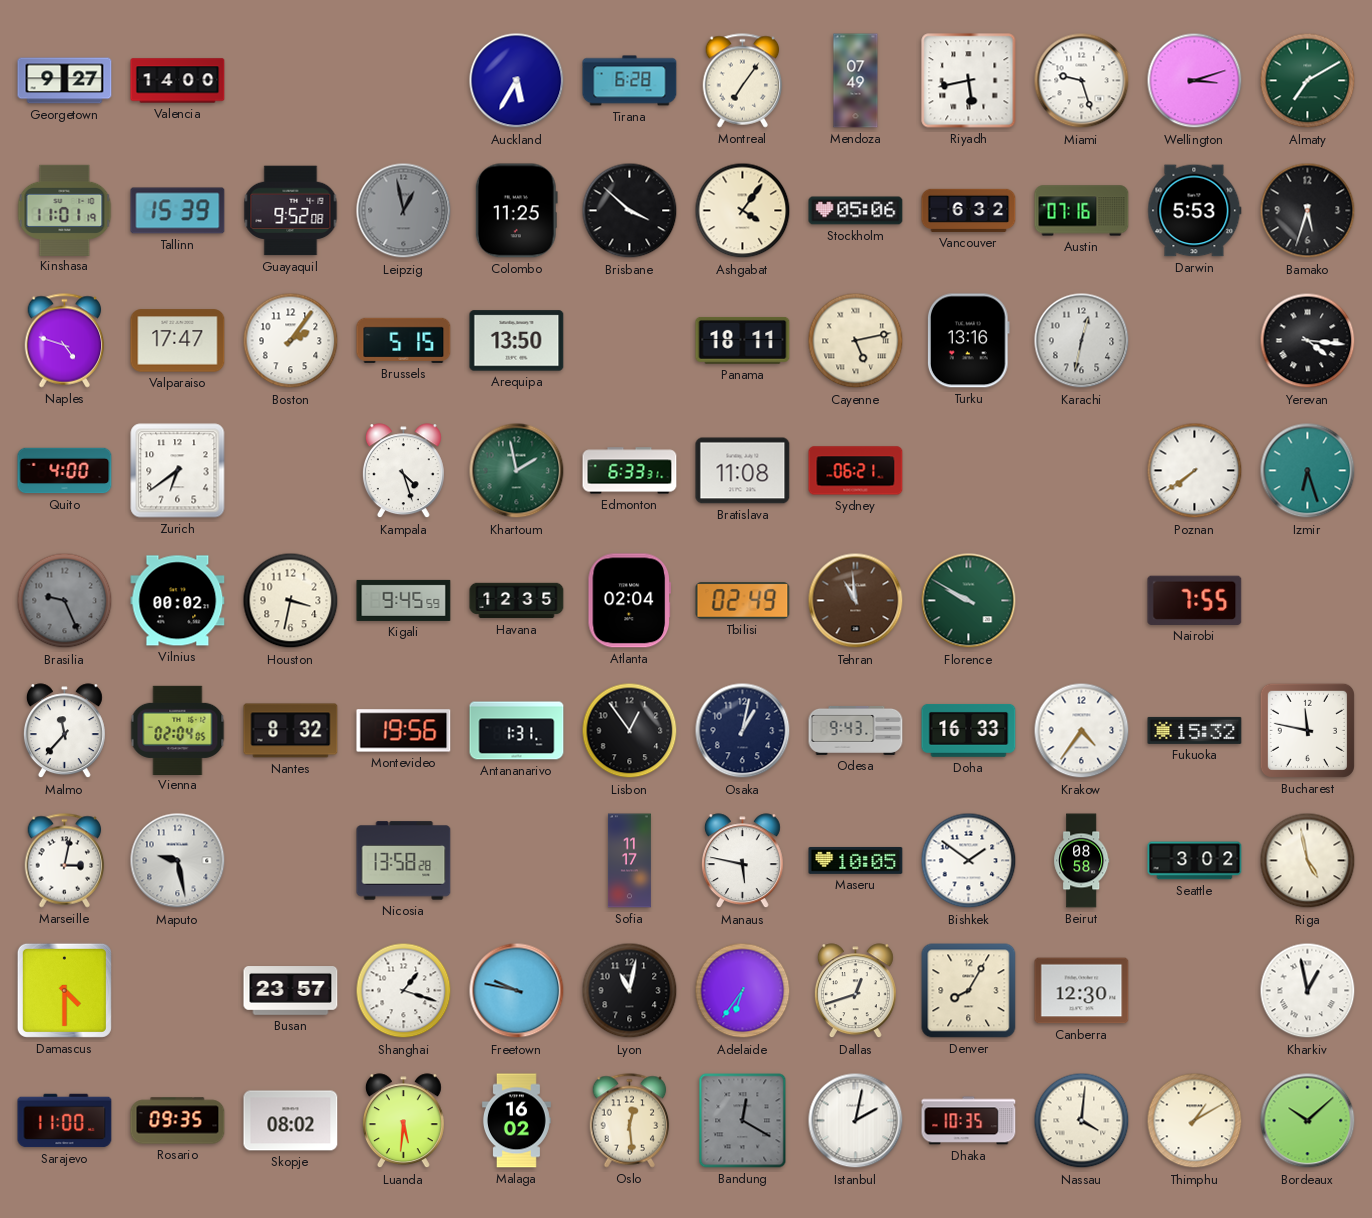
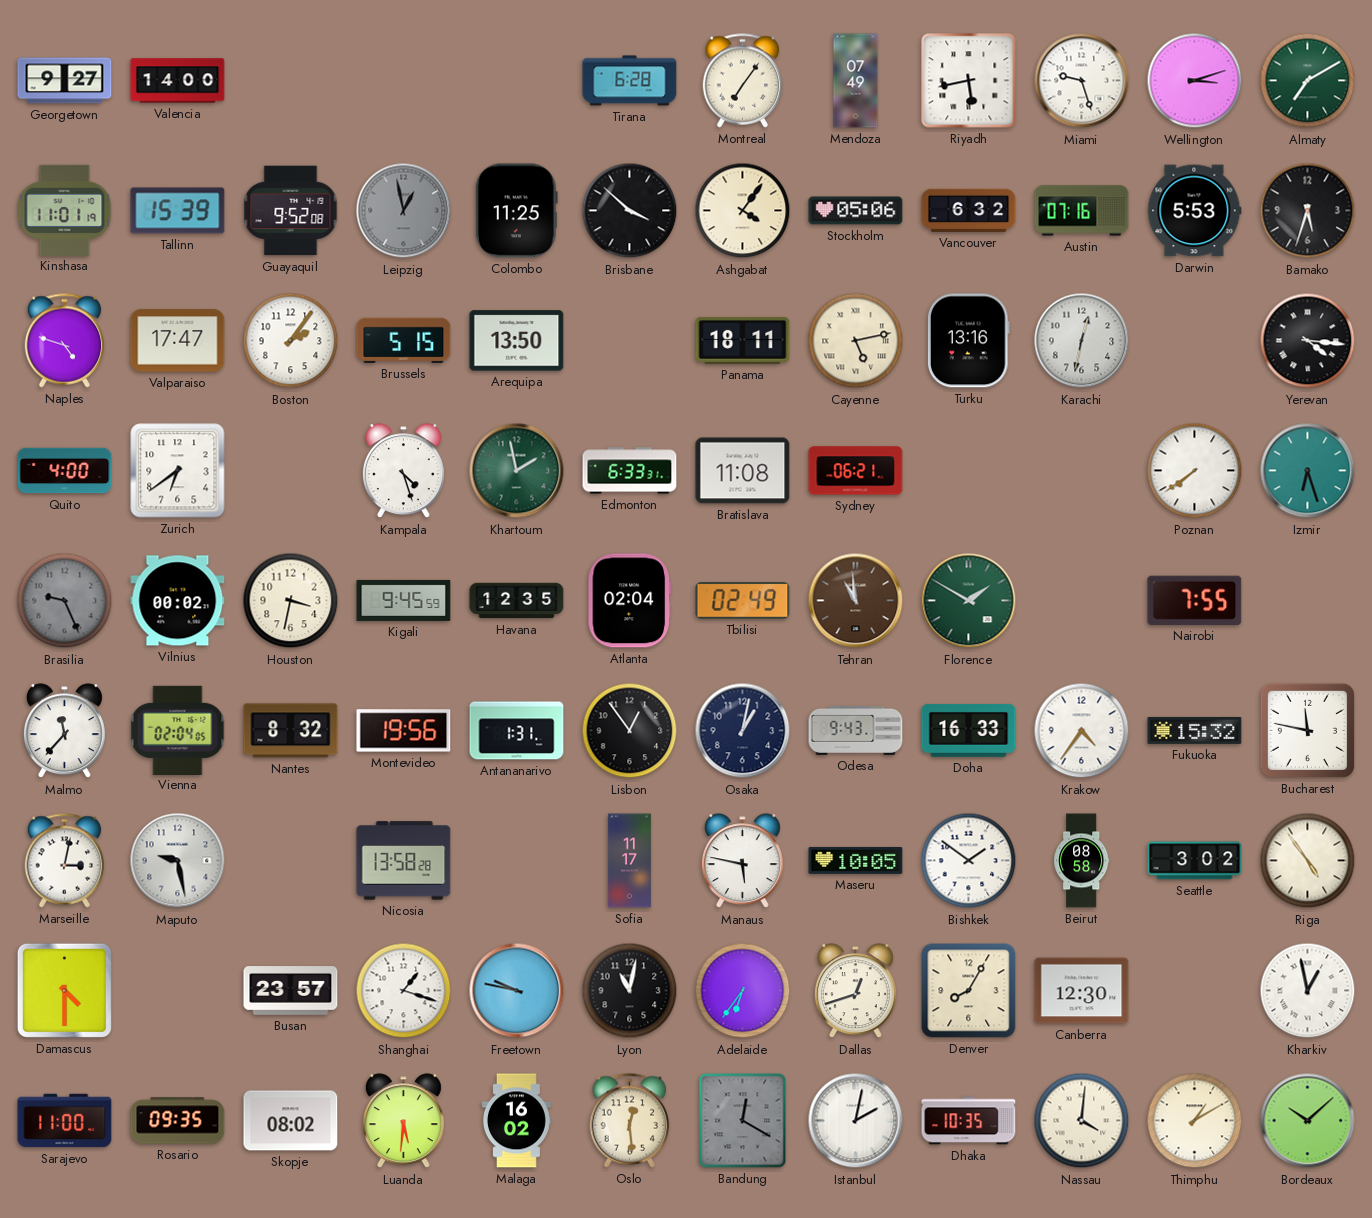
Auckland: 5:35 -> none (517, 81)
Florence: 9:50 -> 1:50 (969, 601)
Riga: 4:58 -> 4:54 (1308, 861)
